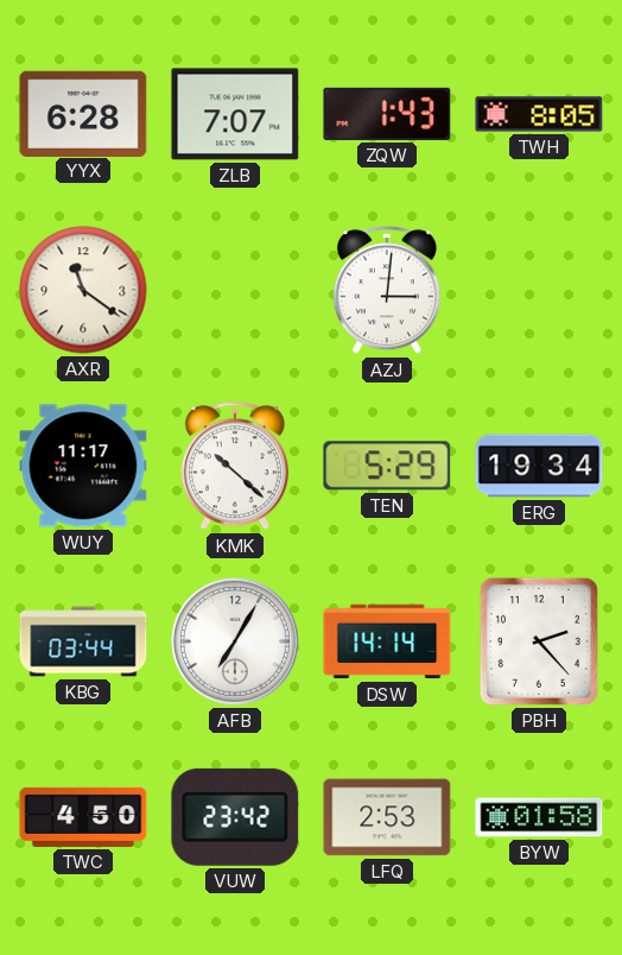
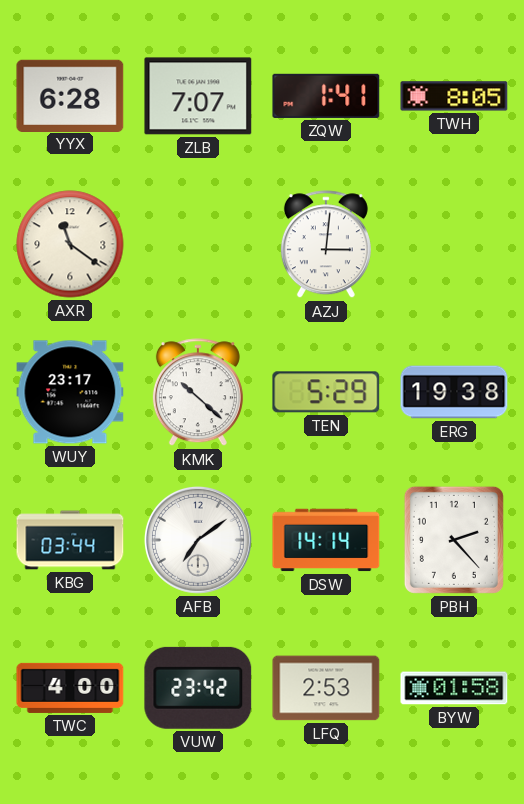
ZQW: 1:43 -> 1:41 (326, 96)
WUY: 11:17 -> 23:17 (70, 392)
ERG: 19:34 -> 19:38 (454, 392)
AFB: 7:05 -> 7:09 (198, 540)
TWC: 4:50 -> 4:00 (70, 688)
